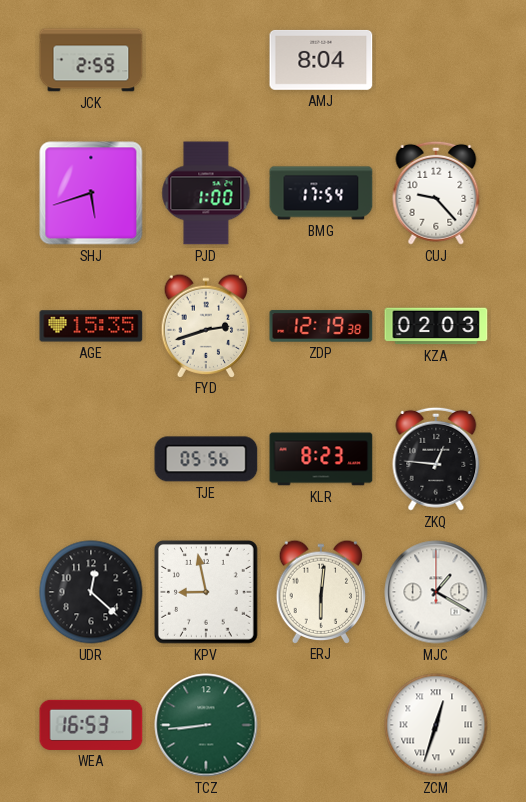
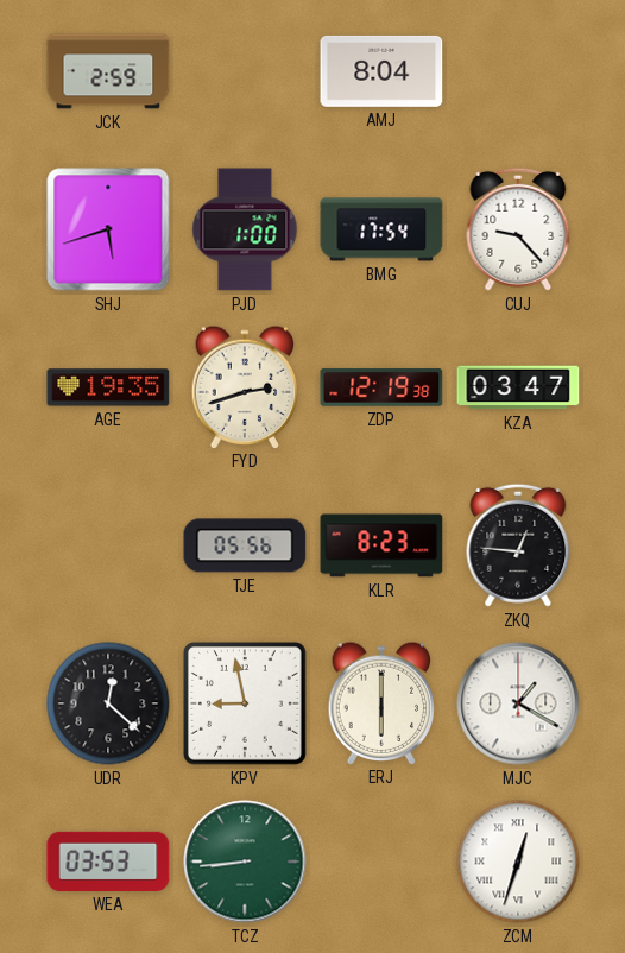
AGE: 15:35 -> 19:35 (108, 387)
KZA: 02:03 -> 03:47 (518, 387)
ERJ: 6:01 -> 6:00 (381, 702)
WEA: 16:53 -> 03:53 (108, 862)
